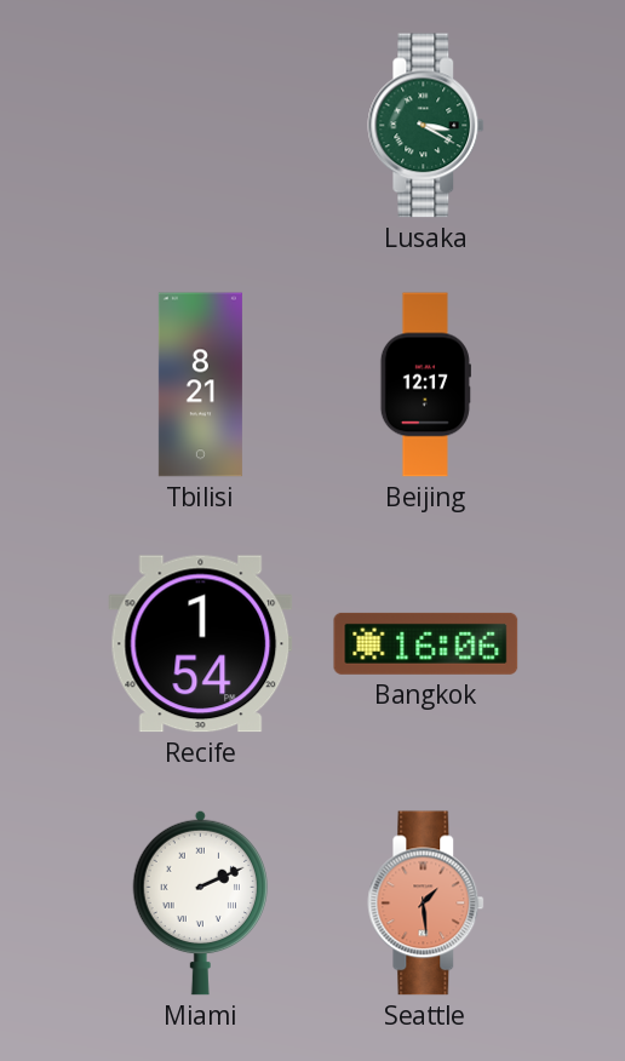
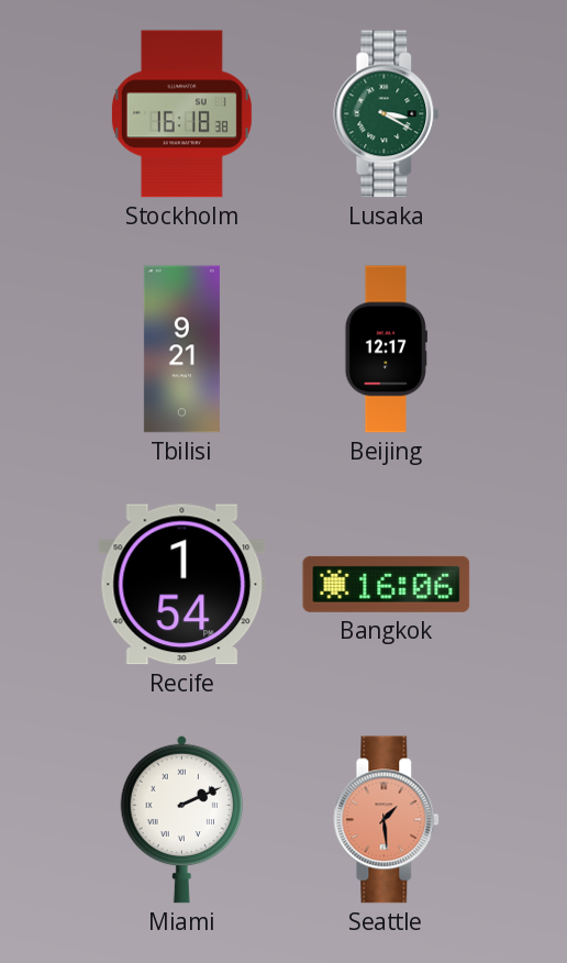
Stockholm: none -> 16:18 (181, 114)
Tbilisi: 8:21 -> 9:21 (181, 350)
